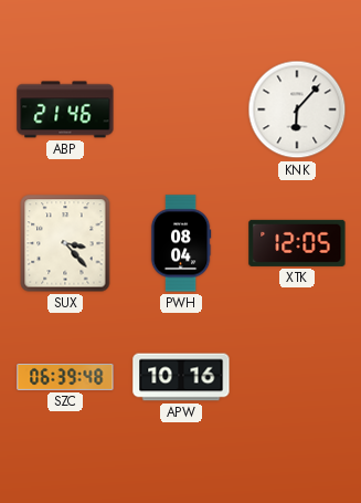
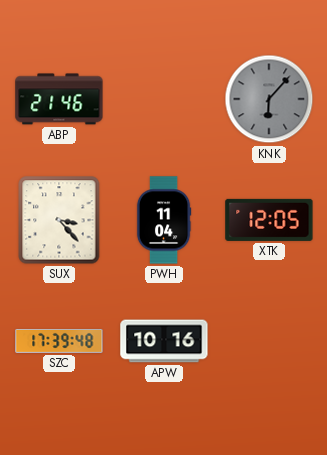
KNK dial: white -> grey (269, 99)
PWH: 08:04 -> 11:04 (164, 220)
SZC: 06:39 -> 17:39 (59, 341)
